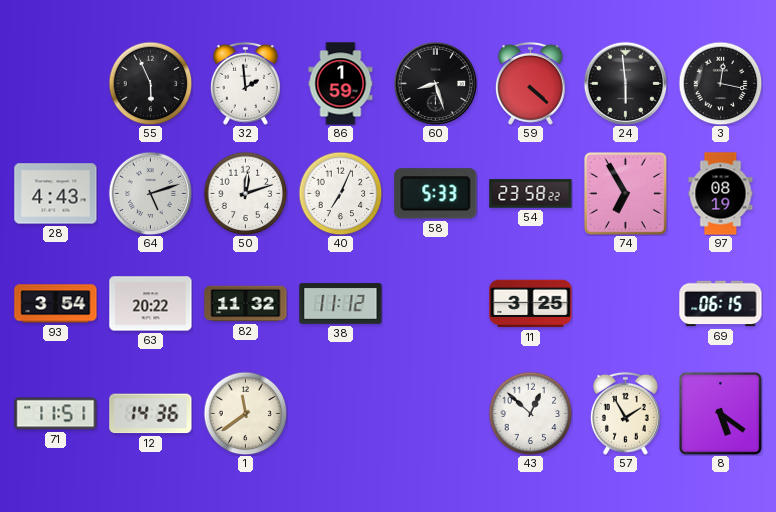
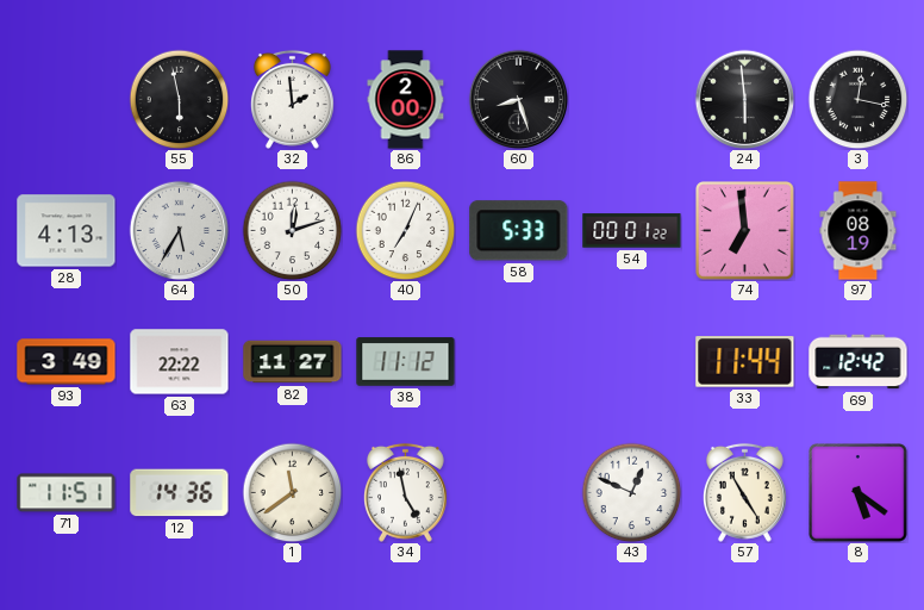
55: 5:56 -> 5:58 (179, 99)
86: 1:59 -> 2:00 (406, 100)
59: 4:22 -> none (530, 83)
28: 4:43 -> 4:13 (67, 231)
64: 5:12 -> 5:35 (179, 230)
54: 23:58 -> 00:01 (632, 231)
74: 6:55 -> 6:59 (745, 231)
93: 3:54 -> 3:49 (67, 362)
63: 20:22 -> 22:22 (180, 362)
82: 11:32 -> 11:27 (293, 362)
11: 3:25 -> none (531, 304)
33: none -> 11:44 (745, 362)
69: 06:15 -> 12:42 (859, 362)
34: none -> 4:58 (405, 492)
43: 12:52 -> 12:49 (631, 492)
57: 1:55 -> 4:55 (744, 492)
